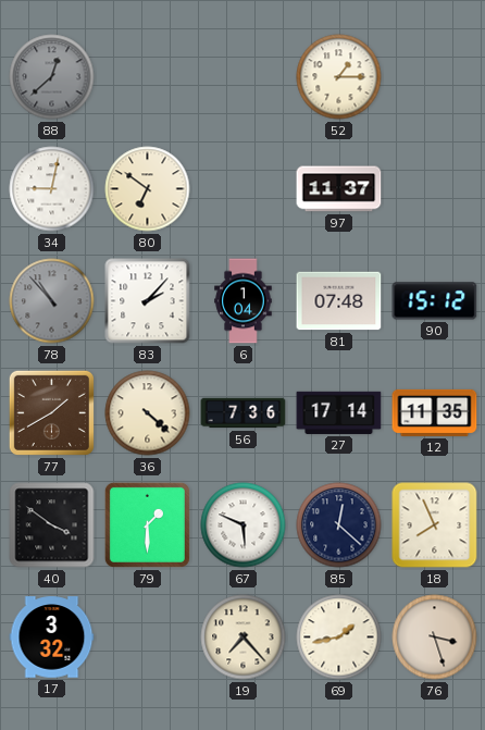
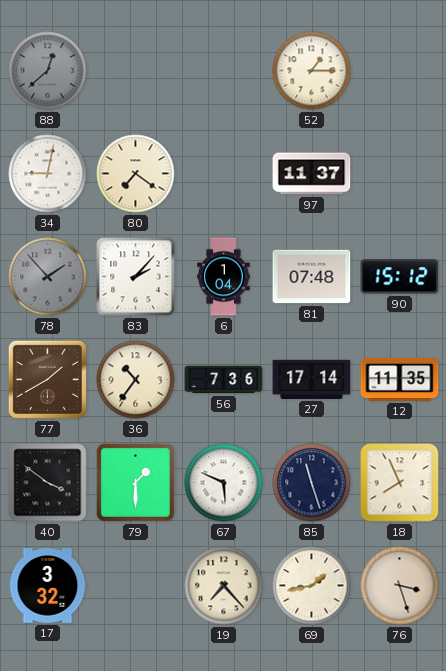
80: 6:51 -> 7:21 (136, 174)
78: 10:53 -> 1:53 (48, 277)
36: 4:22 -> 10:36 (136, 380)
85: 12:22 -> 11:27 (312, 483)
